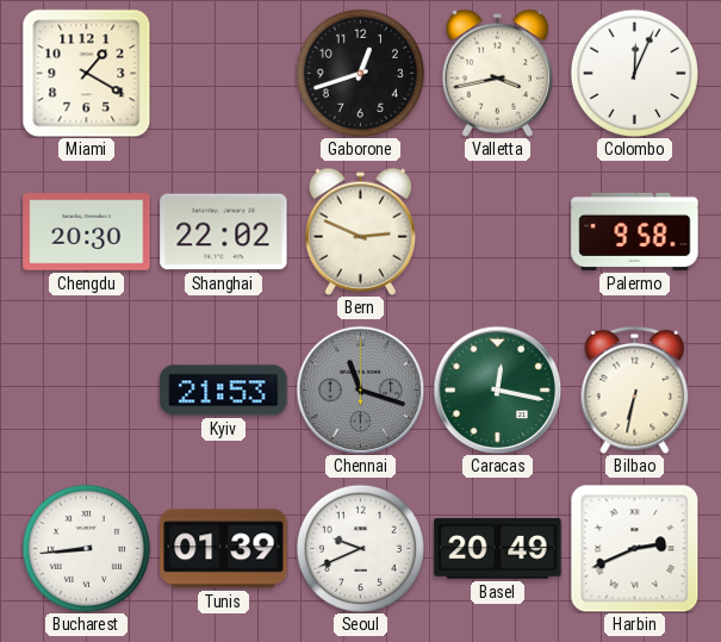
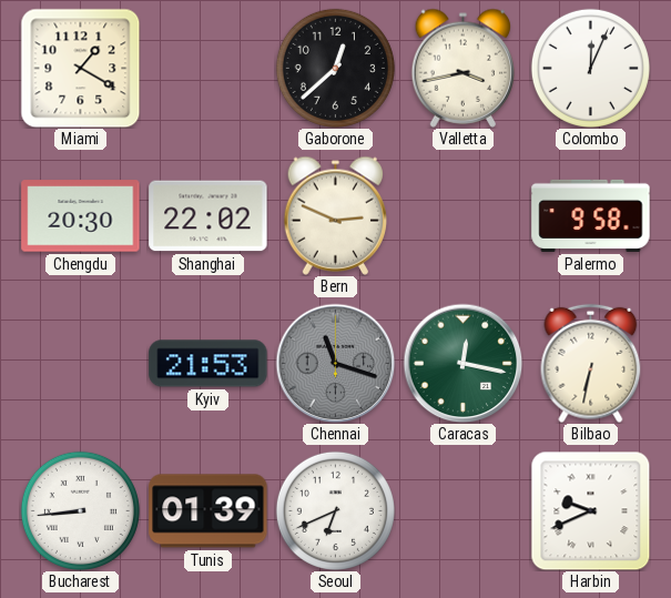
Gaborone: 12:42 -> 12:38 (335, 68)
Seoul: 9:41 -> 6:41 (335, 510)
Basel: 20:49 -> none (498, 549)
Harbin: 2:41 -> 9:41 (590, 510)
